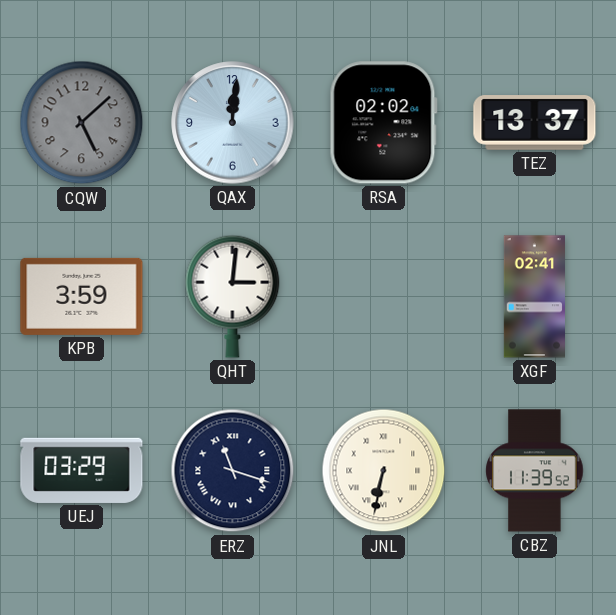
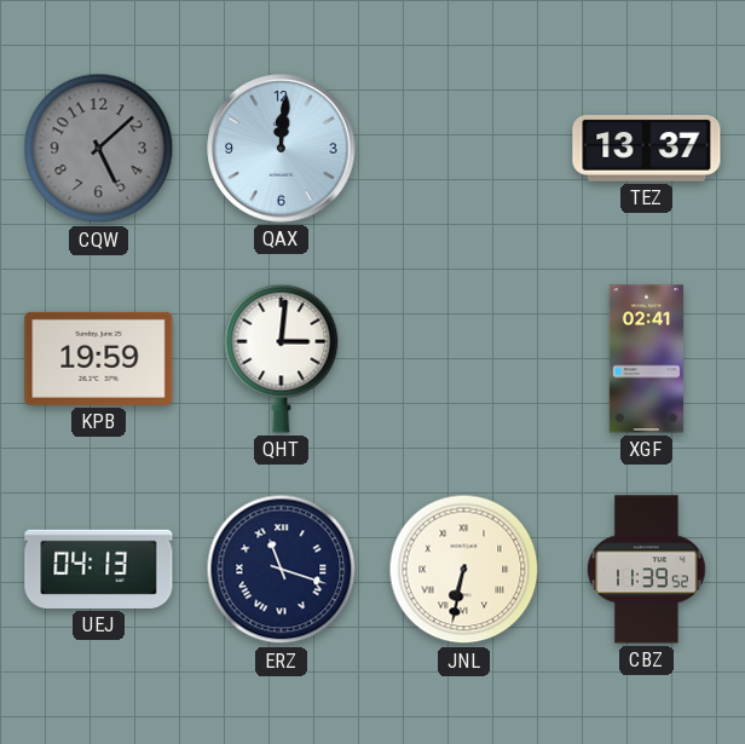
RSA: 02:02 -> none (383, 123)
KPB: 3:59 -> 19:59 (99, 358)
UEJ: 03:29 -> 04:13 (99, 569)
